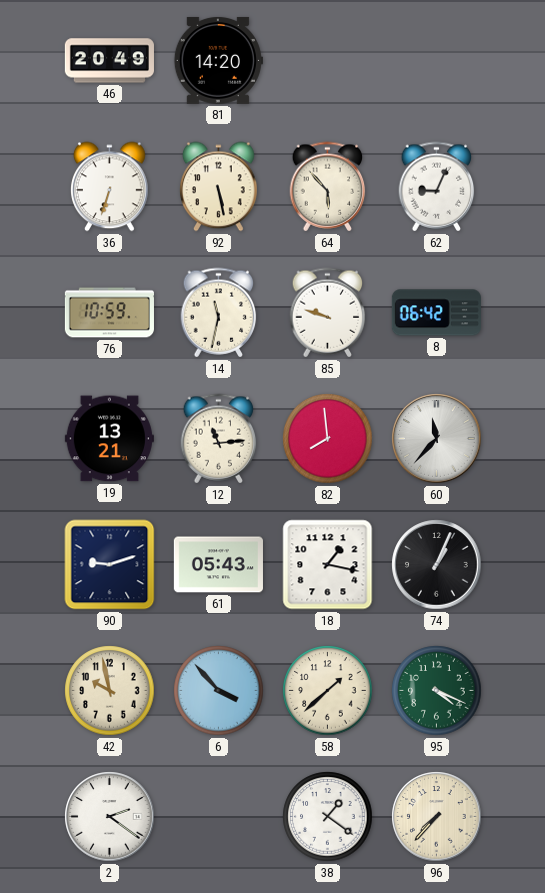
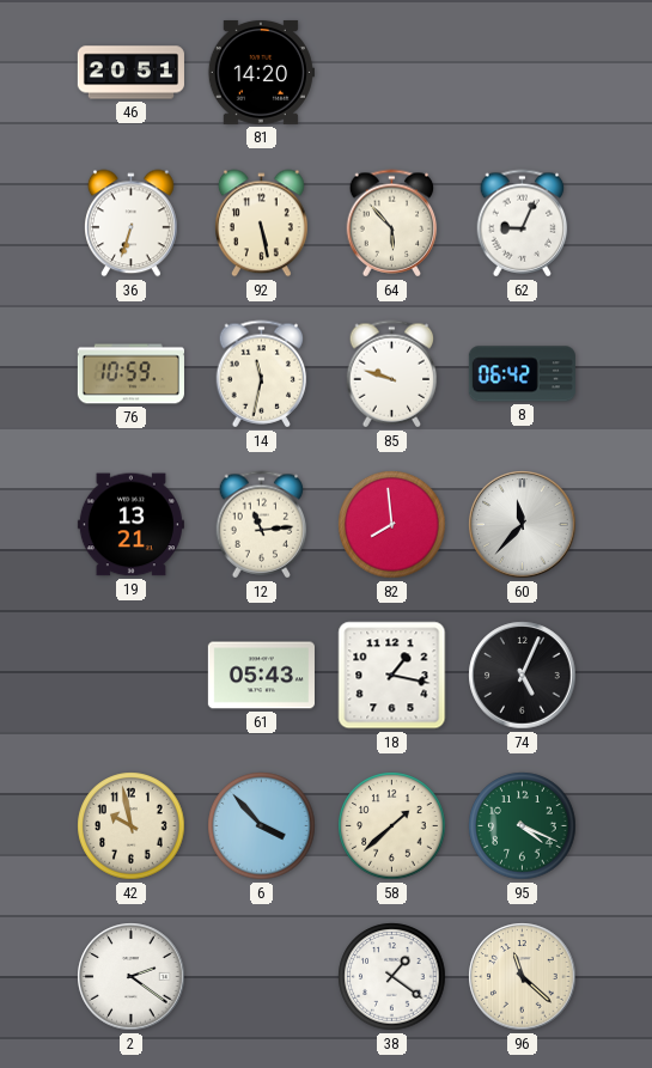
46: 20:49 -> 20:51 (130, 73)
90: 9:12 -> none (110, 565)
74: 1:04 -> 5:04 (523, 676)
96: 7:37 -> 11:22 (523, 977)
